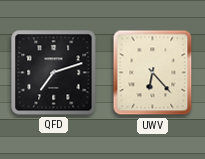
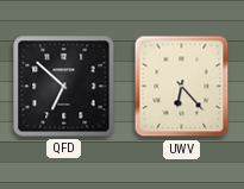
QFD: 7:12 -> 6:52 (64, 87)
